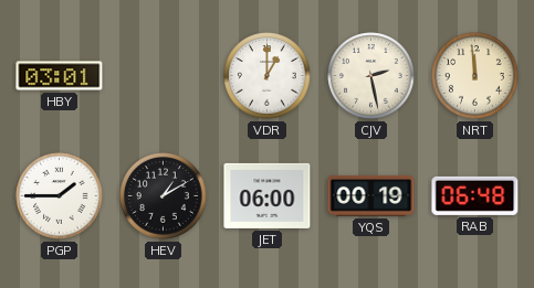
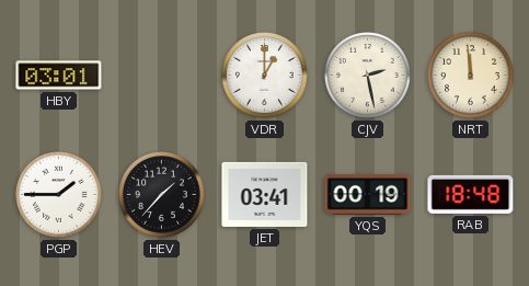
HEV: 1:10 -> 1:37 (162, 195)
JET: 06:00 -> 03:41 (265, 194)
RAB: 06:48 -> 18:48 (471, 194)
